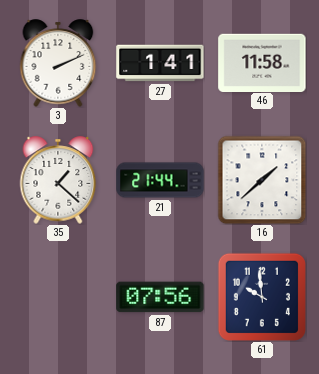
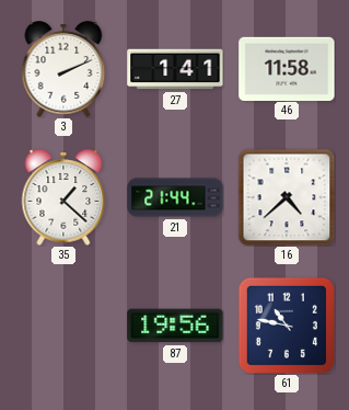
16: 1:38 -> 4:38 (287, 197)
87: 07:56 -> 19:56 (175, 326)
61: 9:59 -> 10:47 (287, 326)
